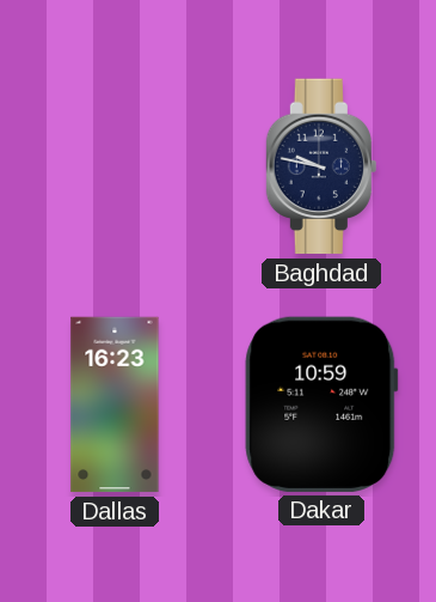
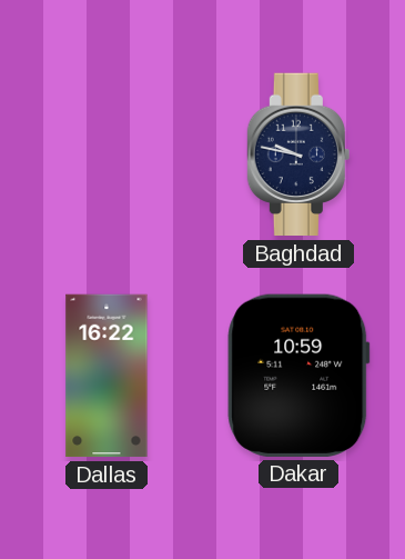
Dallas: 16:23 -> 16:22 (107, 376)
